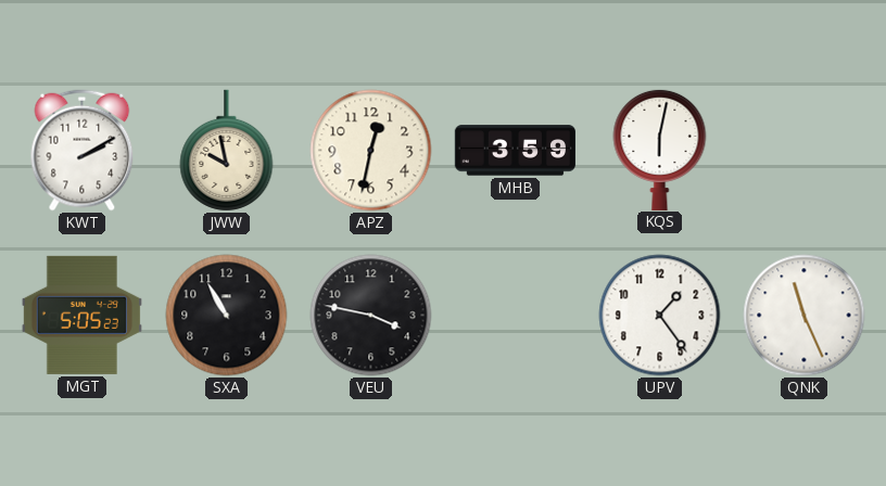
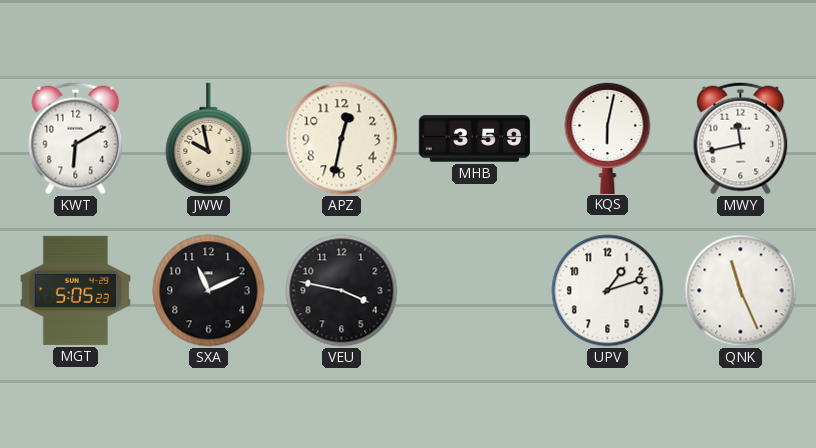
KWT: 2:10 -> 6:10 (76, 139)
MWY: none -> 11:43 (741, 139)
SXA: 10:55 -> 11:11 (209, 291)
UPV: 1:24 -> 1:12 (608, 291)
